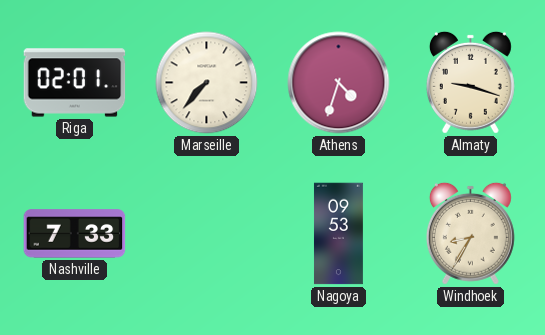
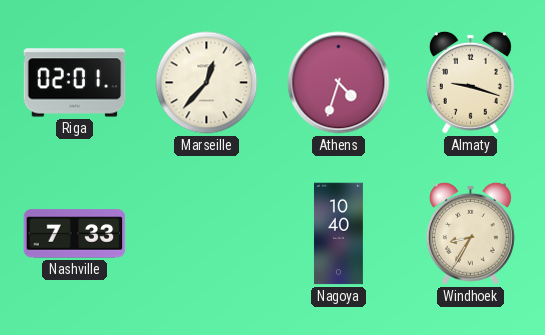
Marseille: 7:37 -> 12:37 (207, 83)
Nagoya: 09:53 -> 10:40 (338, 234)
